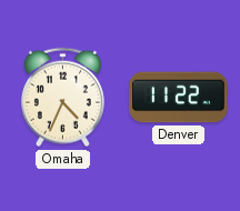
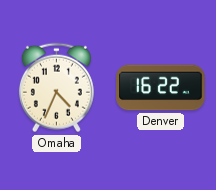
Denver: 11:22 -> 16:22 (161, 88)
